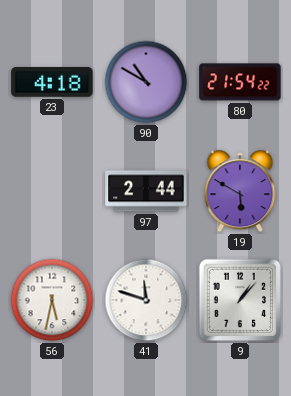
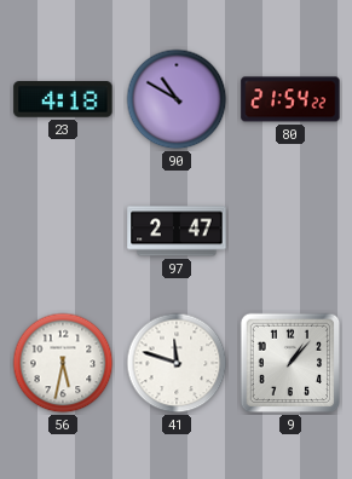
97: 2:44 -> 2:47 (177, 231)
19: 5:50 -> none (240, 191)
